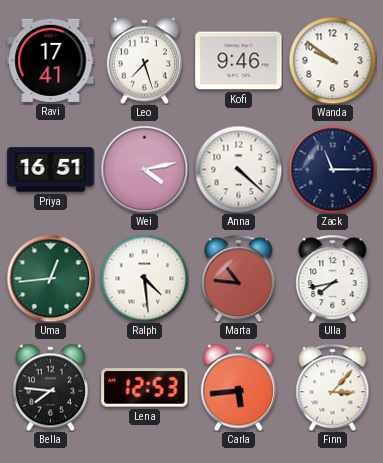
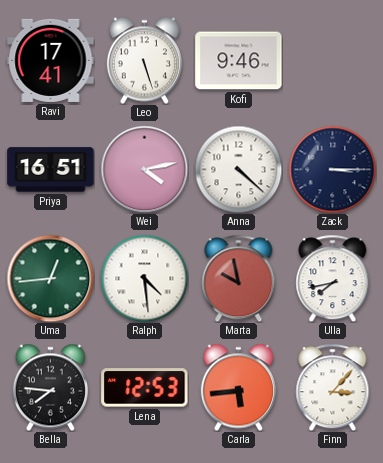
Leo: 7:27 -> 5:27 (144, 60)
Wanda: 9:51 -> none (332, 60)
Zack: 11:15 -> 3:15 (332, 169)
Marta: 10:46 -> 9:58 (239, 278)
